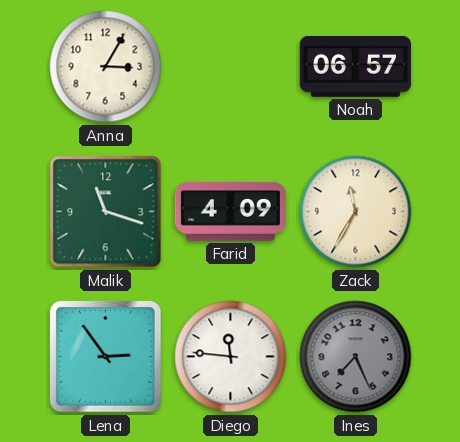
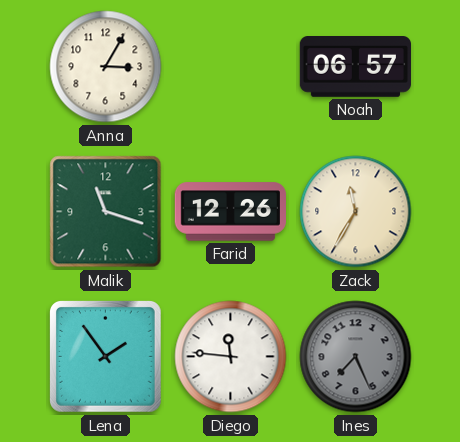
Farid: 4:09 -> 12:26 (231, 212)
Lena: 2:54 -> 1:54 (106, 357)
